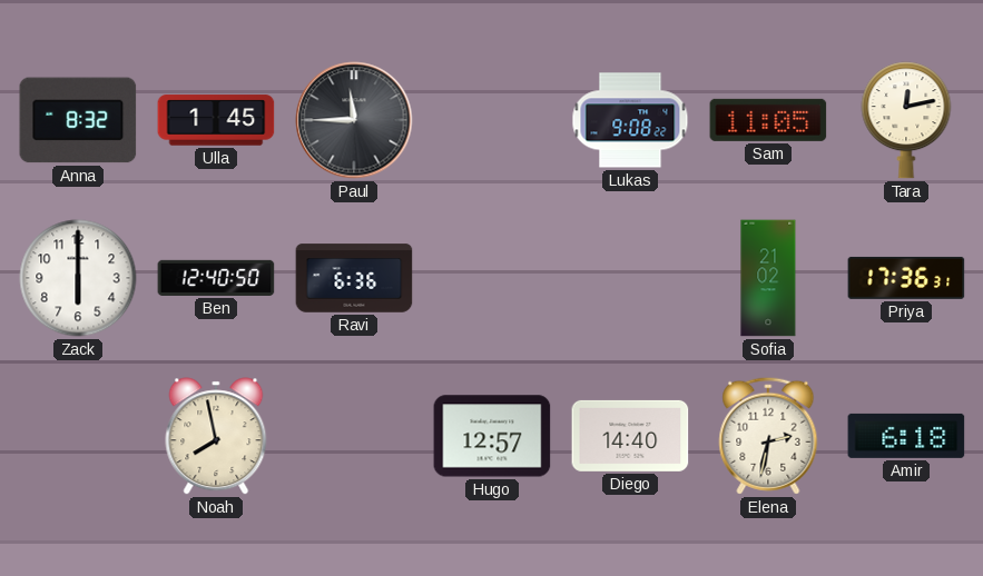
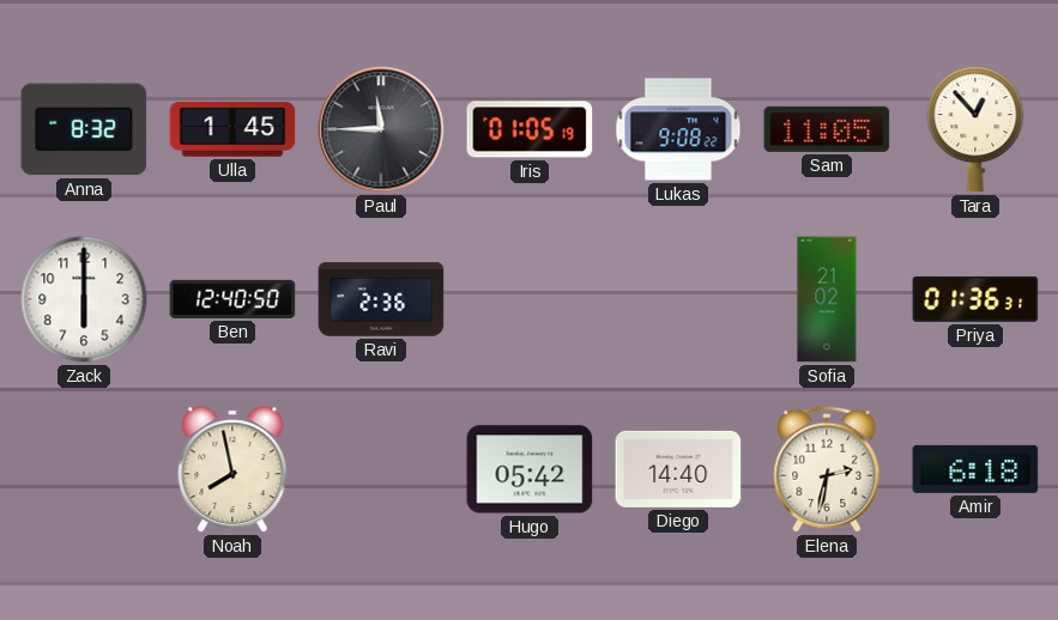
Iris: none -> 01:05 (530, 129)
Tara: 12:13 -> 12:53 (975, 129)
Ravi: 6:36 -> 2:36 (381, 299)
Priya: 17:36 -> 01:36 (975, 299)
Hugo: 12:57 -> 05:42 (530, 469)
